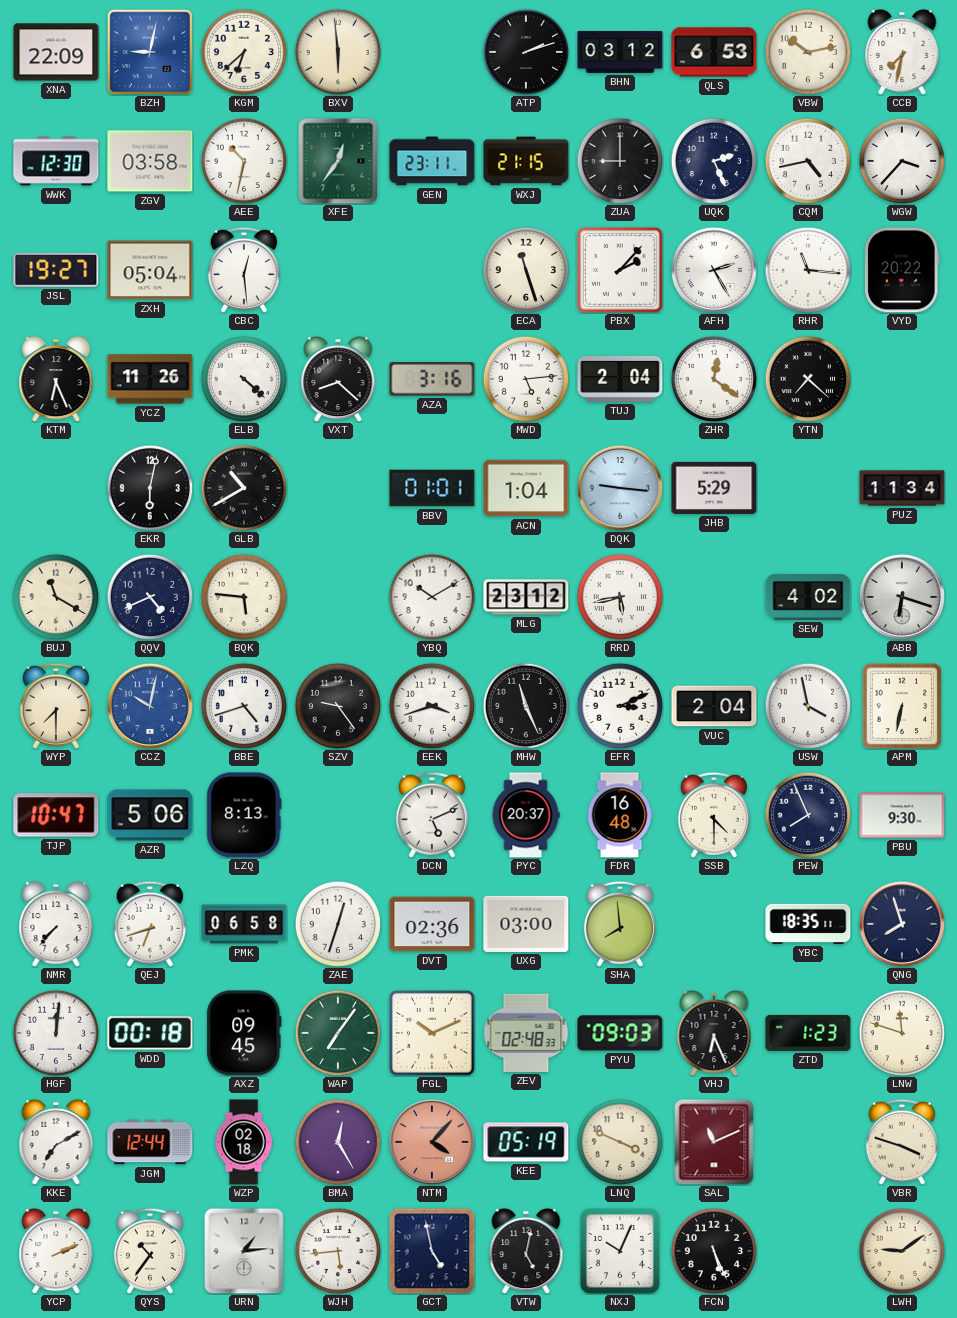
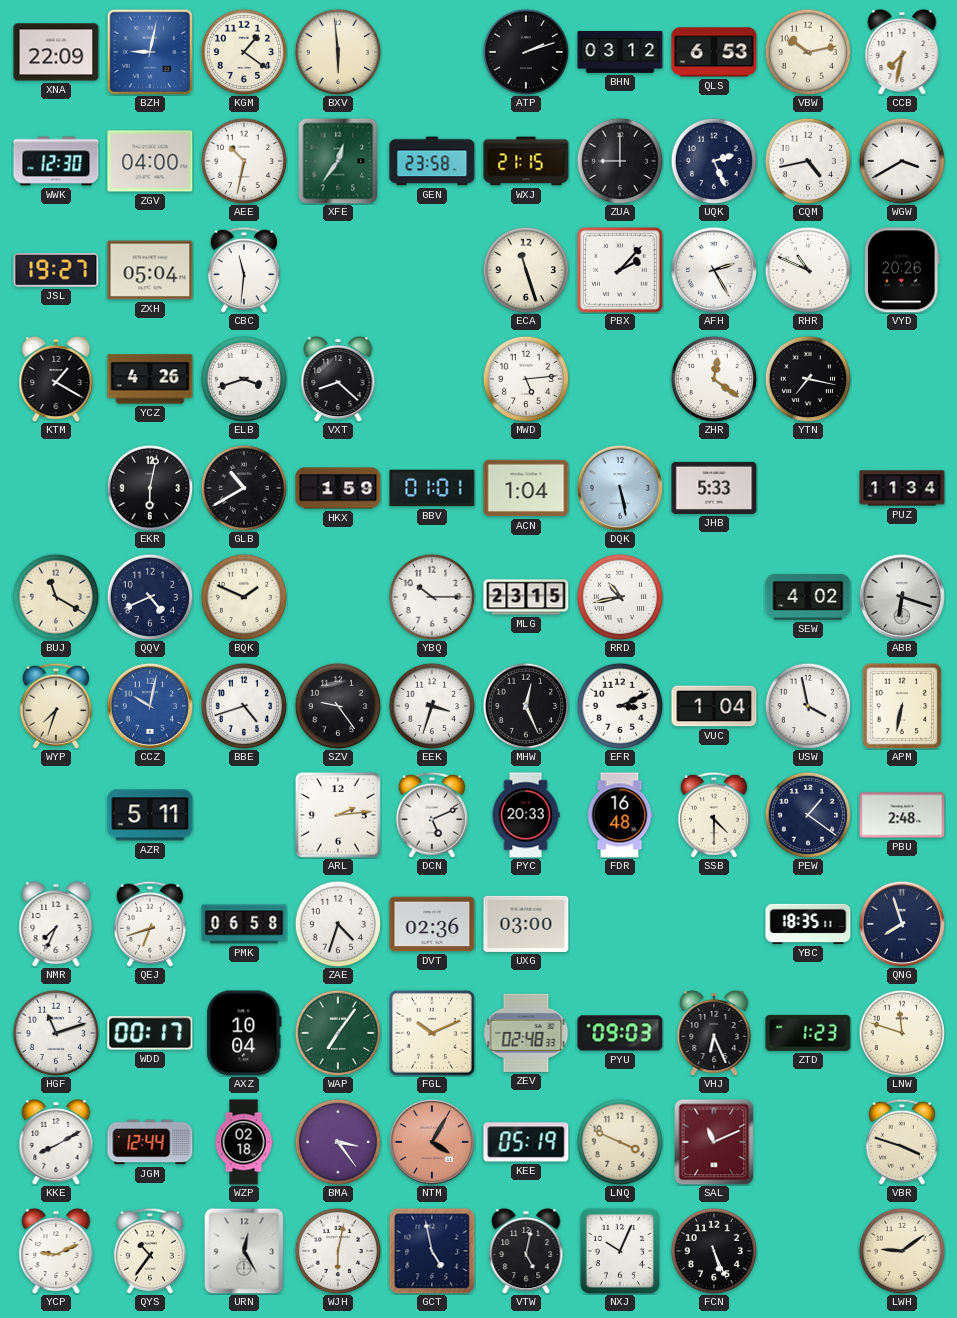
KGM: 6:38 -> 1:21 (243, 51)
ZGV: 03:58 -> 04:00 (150, 161)
GEN: 23:11 -> 23:58 (432, 161)
WGW: 3:37 -> 3:40 (901, 160)
CBC: 12:29 -> 11:31 (244, 270)
RHR: 11:16 -> 10:49 (807, 269)
VYD: 20:22 -> 20:26 (902, 270)
KTM: 6:26 -> 1:20 (56, 379)
YCZ: 11:26 -> 4:26 (150, 379)
ELB: 4:22 -> 3:42 (243, 378)
AZA: 3:16 -> none (432, 379)
TUJ: 2:04 -> none (620, 379)
YTN: 7:22 -> 7:17 (807, 378)
HKX: none -> 1:59 (338, 488)
DQK: 9:16 -> 5:28 (620, 488)
JHB: 5:29 -> 5:33 (714, 488)
BQK: 5:46 -> 1:49 (243, 596)
YBQ: 10:10 -> 10:15 (431, 596)
MLG: 23:12 -> 23:15 (526, 597)
RRD: 5:43 -> 10:43 (619, 596)
WYP: 7:30 -> 7:33 (56, 706)
EEK: 3:42 -> 3:33 (431, 705)
MHW: 11:26 -> 12:26 (525, 705)
VUC: 2:04 -> 1:04 (714, 706)
TJP: 10:47 -> none (56, 815)
AZR: 5:06 -> 5:11 (150, 815)
LZQ: 8:13 -> none (244, 815)
ARL: none -> 2:14 (338, 815)
PYC: 20:37 -> 20:33 (526, 815)
PEW: 7:56 -> 1:21 (807, 814)
PBU: 9:30 -> 2:48 (902, 815)
NMR: 7:37 -> 7:34 (56, 924)
ZAE: 12:33 -> 4:33 (337, 923)
SHA: 7:59 -> none (620, 924)
HGF: 12:01 -> 11:12 (55, 1032)
WDD: 00:18 -> 00:17 (150, 1033)
AXZ: 09:45 -> 10:04 (244, 1033)
KKE: 7:10 -> 8:10 (56, 1142)
BMA: 12:25 -> 3:24 (337, 1141)
NTM: 4:07 -> 4:05 (432, 1142)
YCP: 2:11 -> 9:11 (56, 1251)
URN: 1:14 -> 12:25 (244, 1251)
WJH: 5:44 -> 6:02 (337, 1250)
